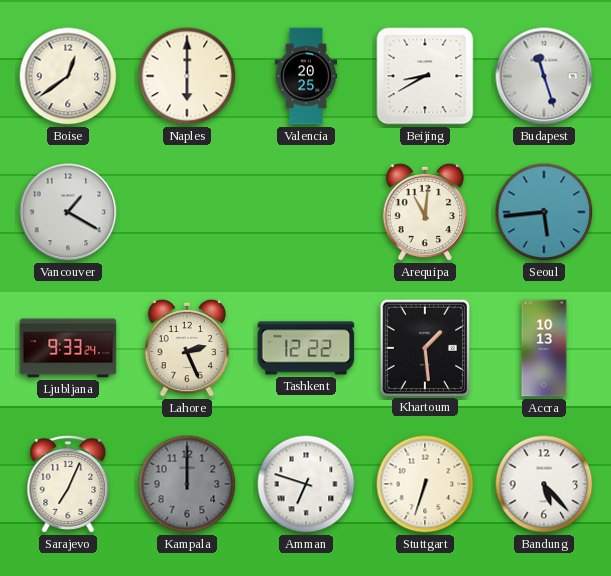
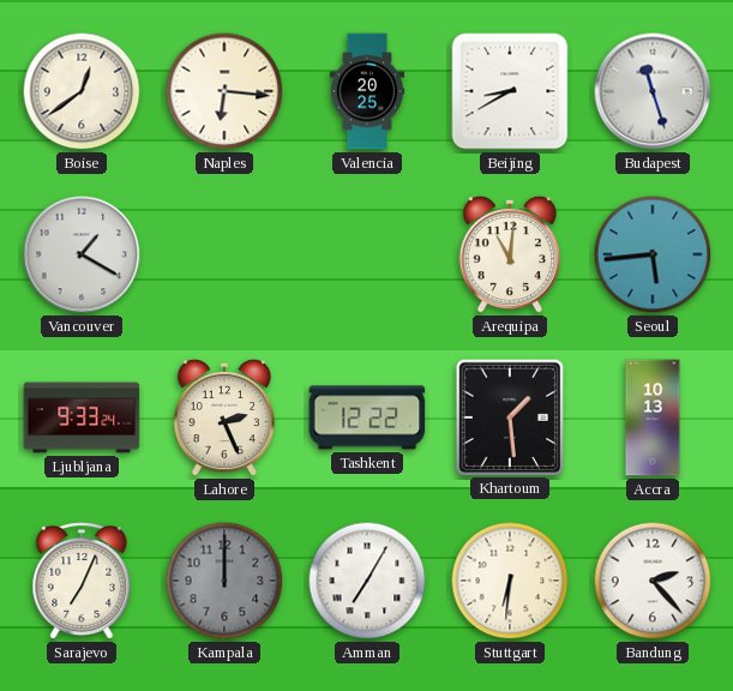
Naples: 6:00 -> 6:16 (224, 91)
Amman: 6:48 -> 7:05 (367, 581)
Stuttgart: 6:33 -> 6:31 (510, 581)
Bandung: 5:23 -> 2:23 (653, 581)
